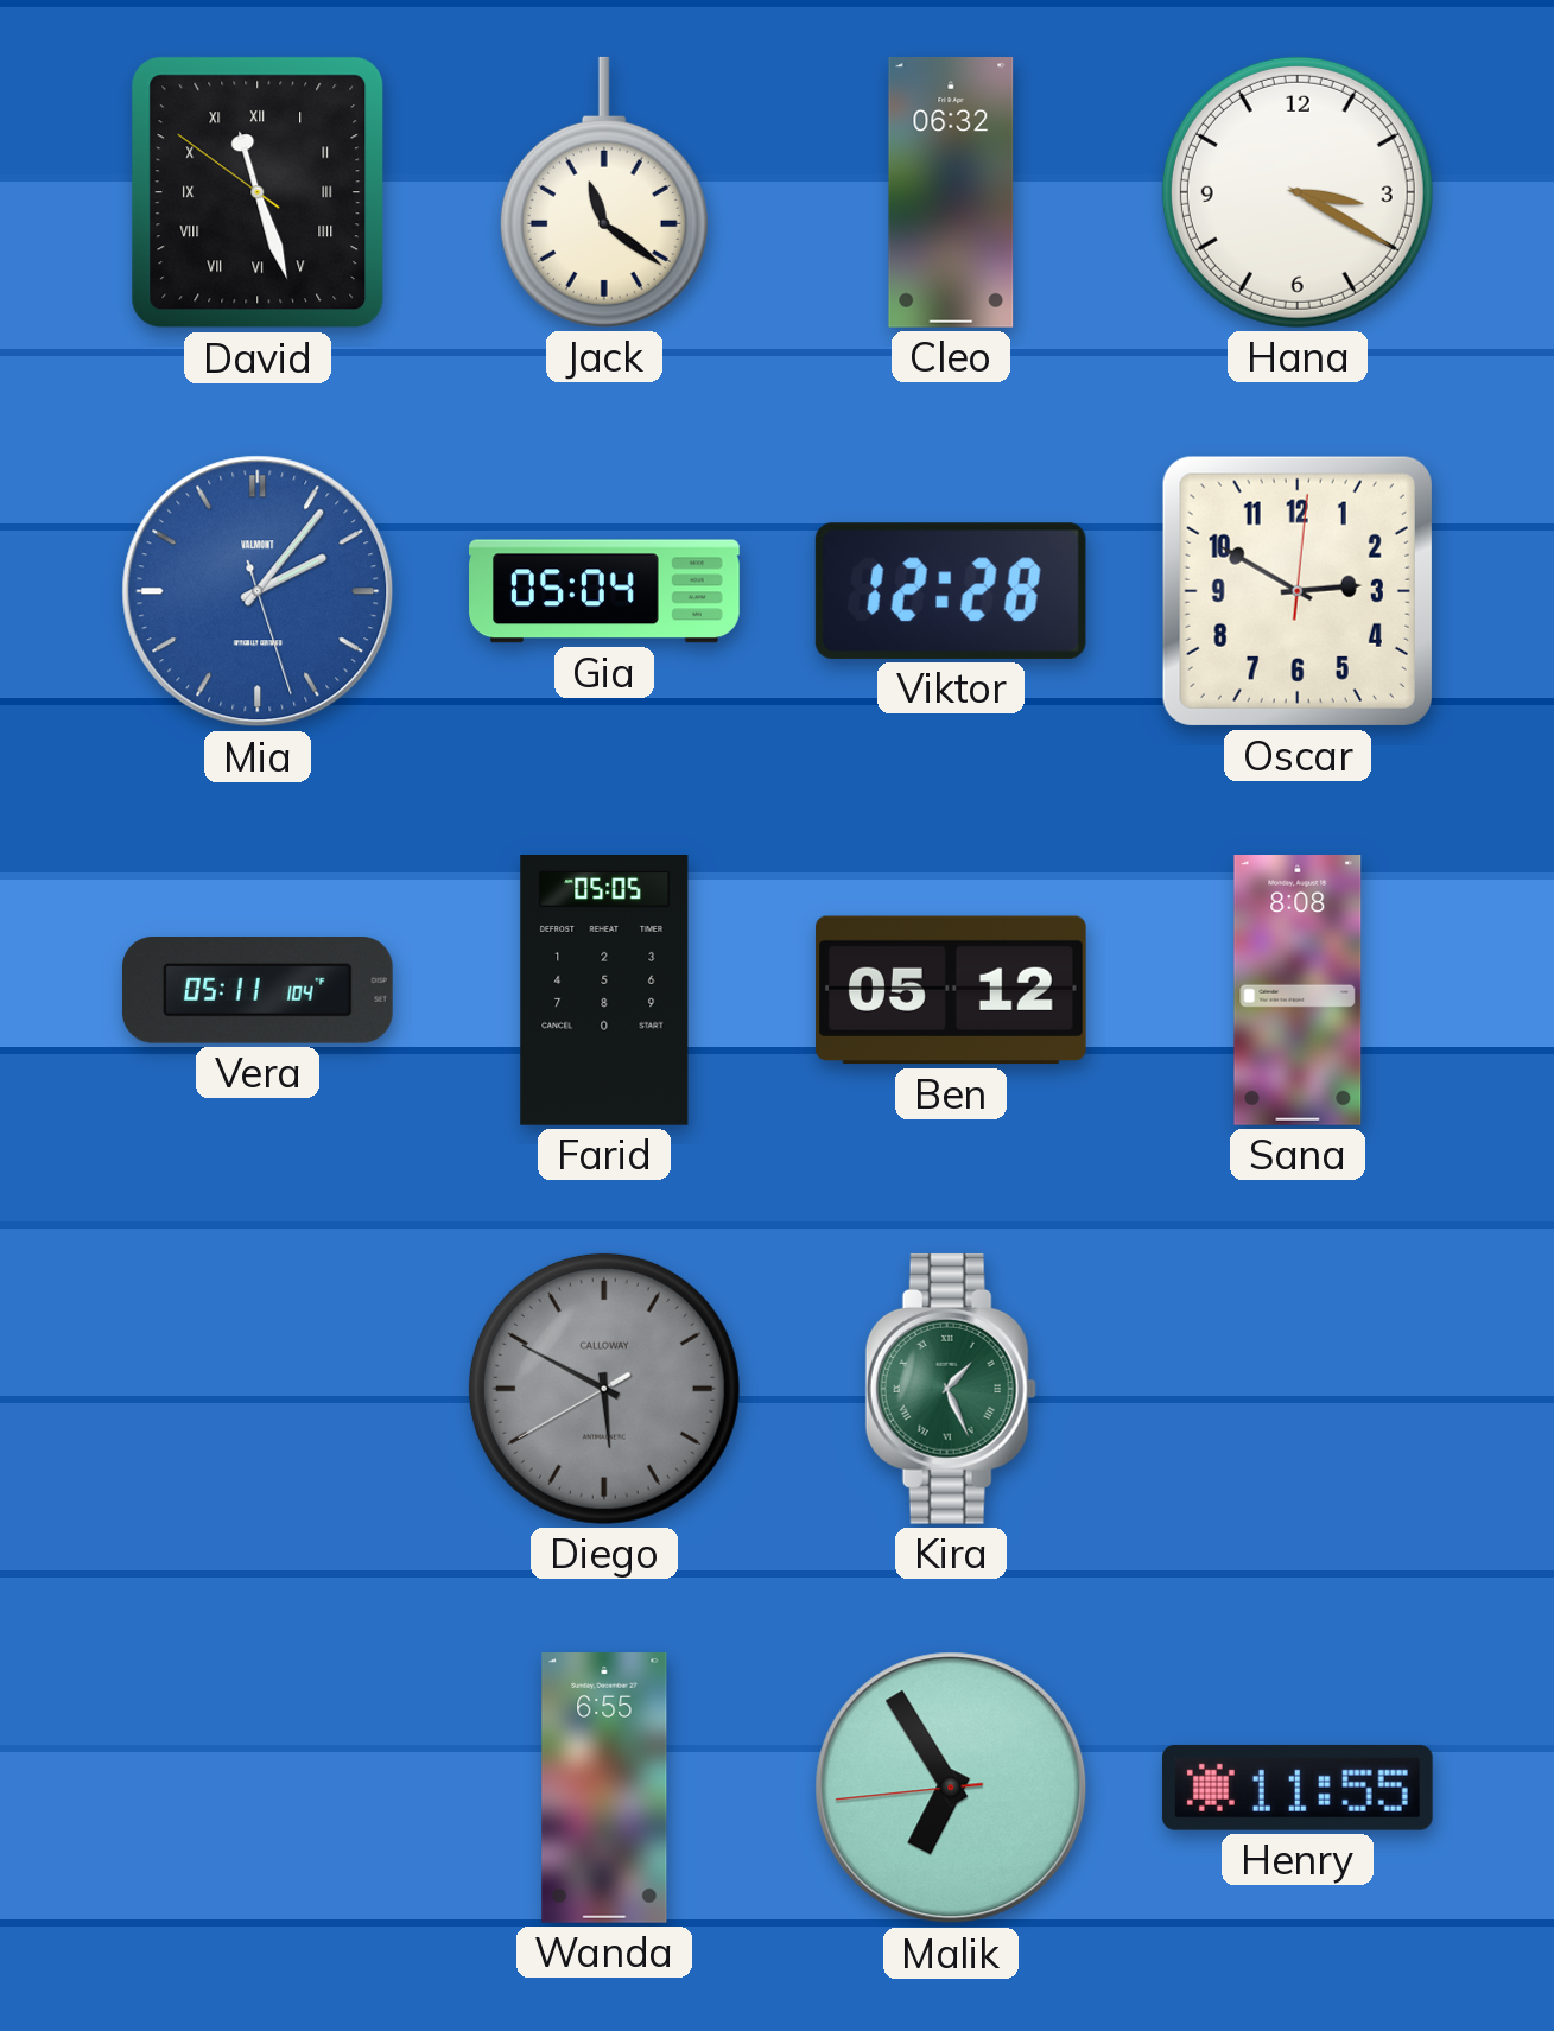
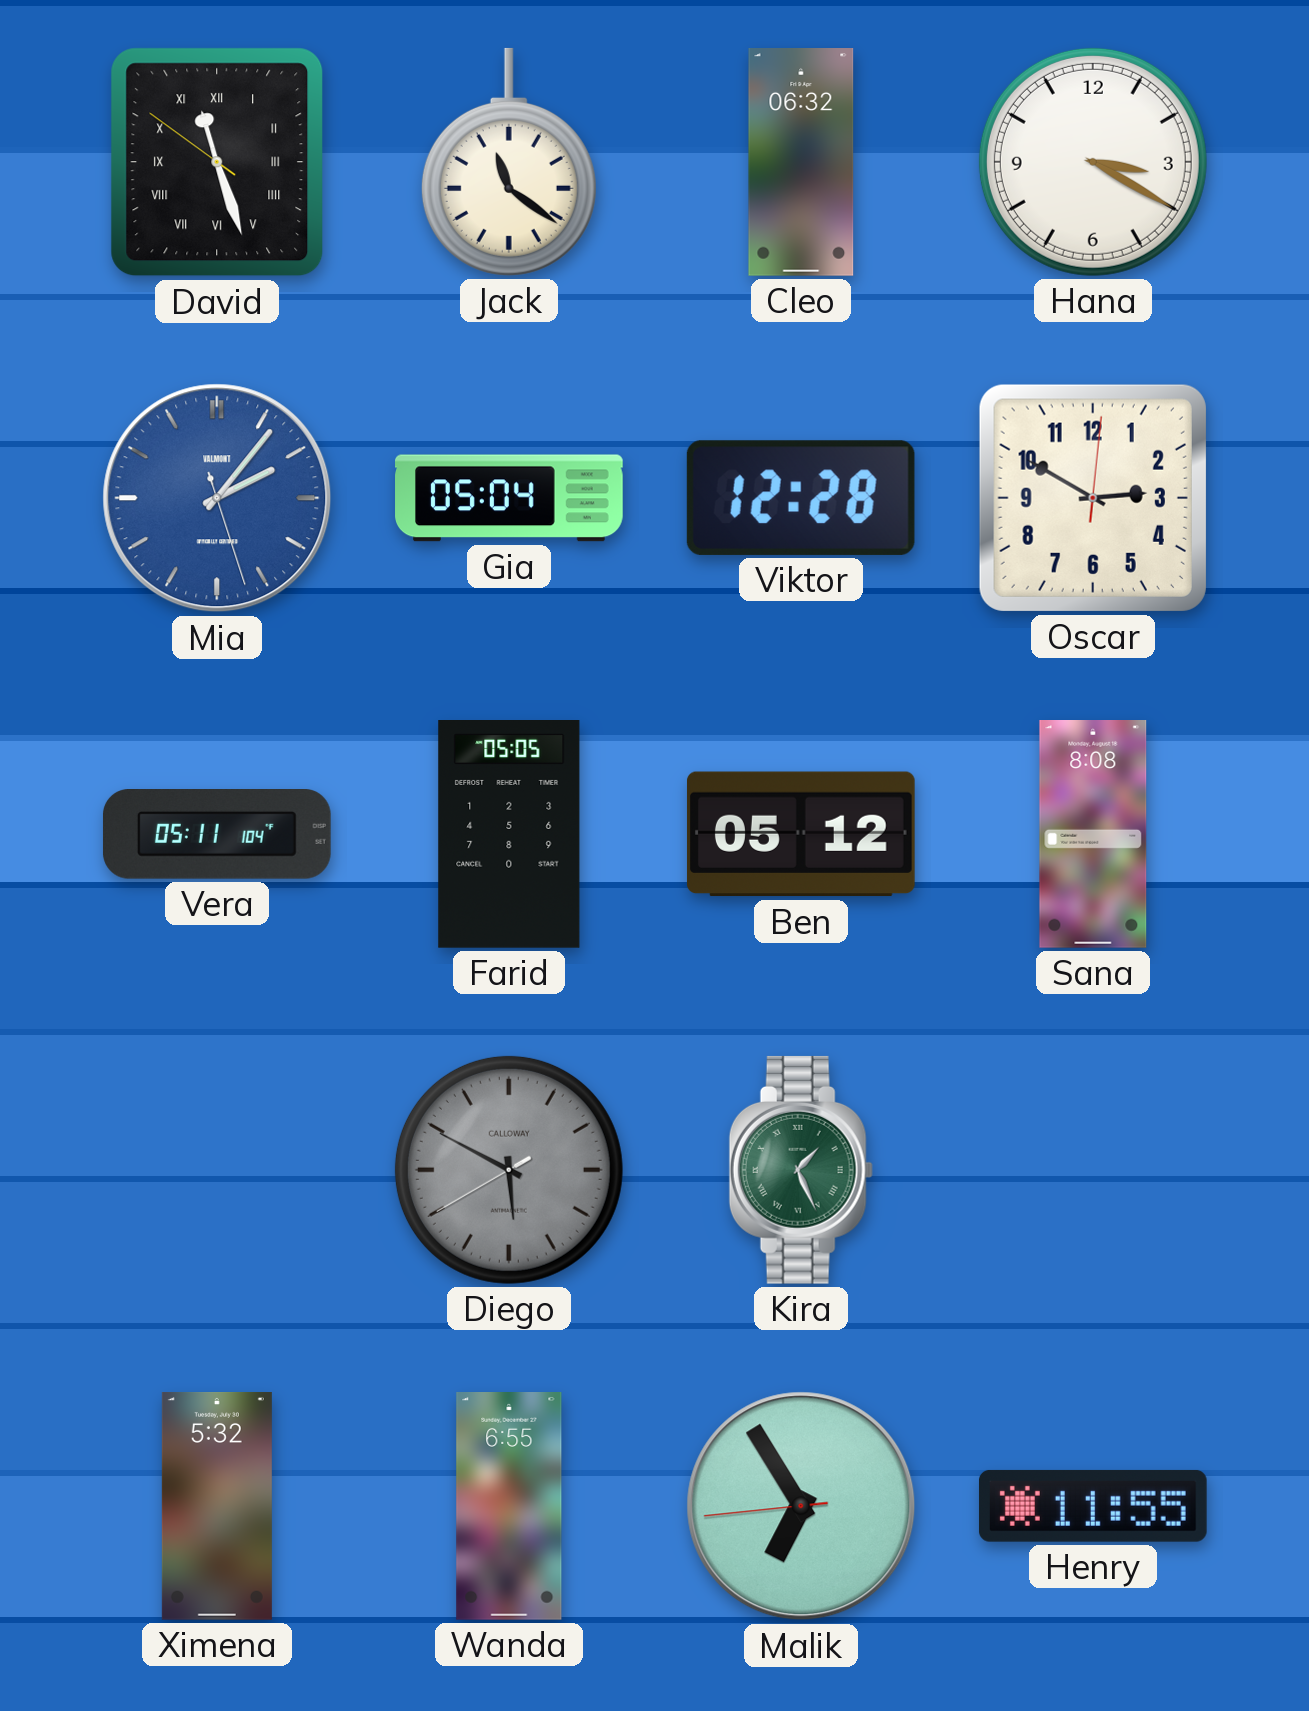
Ximena: none -> 5:32 (217, 1507)
